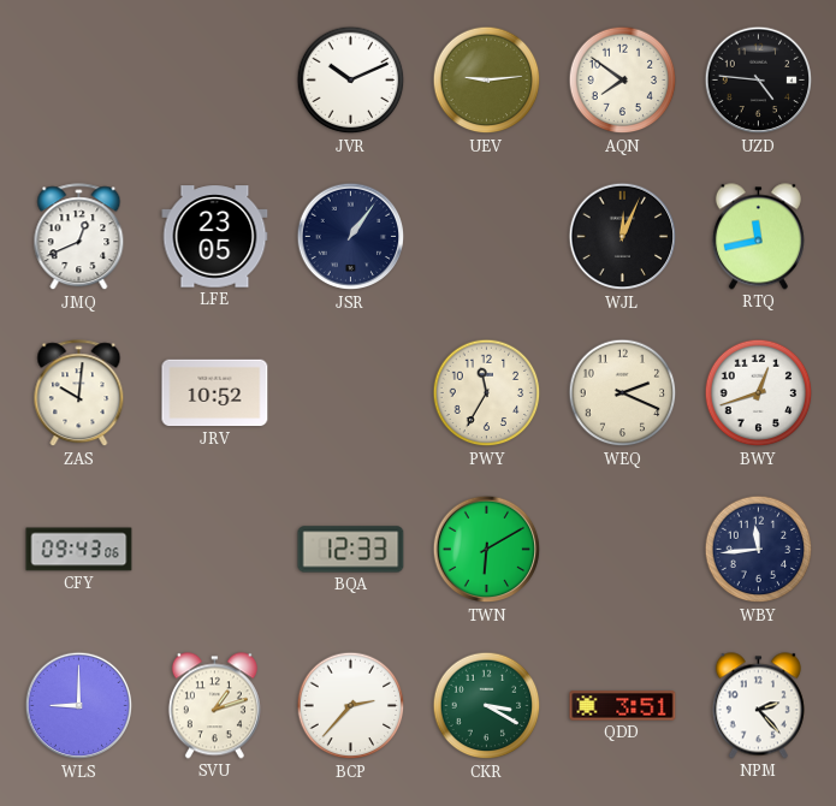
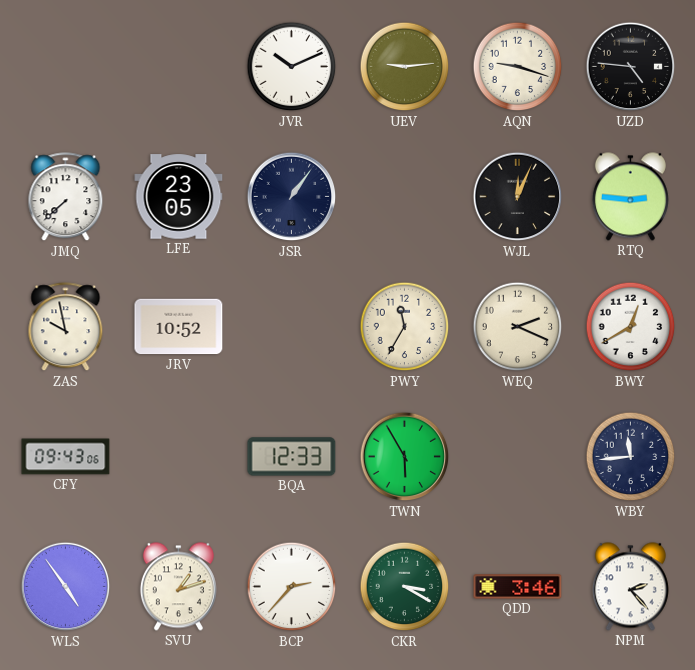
AQN: 7:51 -> 9:18 (518, 67)
JMQ: 12:41 -> 7:38 (66, 197)
RTQ: 11:43 -> 2:46 (630, 197)
ZAS: 10:01 -> 9:58 (66, 327)
BWY: 12:42 -> 12:40 (631, 327)
TWN: 6:10 -> 5:55 (405, 457)
WLS: 9:00 -> 4:54 (66, 587)
QDD: 3:51 -> 3:46 (518, 587)
